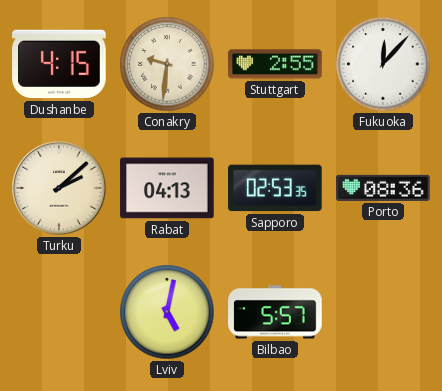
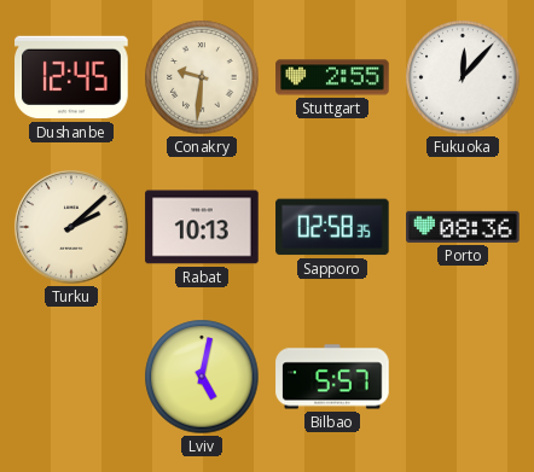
Dushanbe: 4:15 -> 12:45 (71, 77)
Rabat: 04:13 -> 10:13 (202, 227)
Sapporo: 02:53 -> 02:58 (332, 227)
